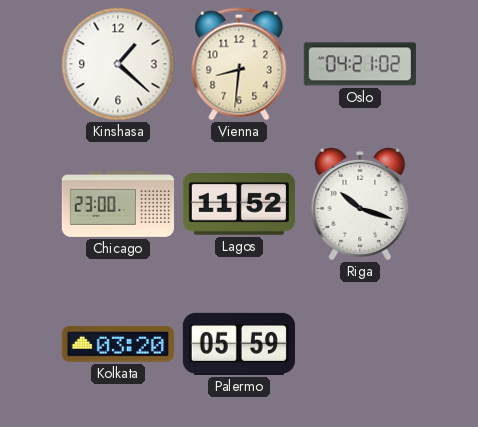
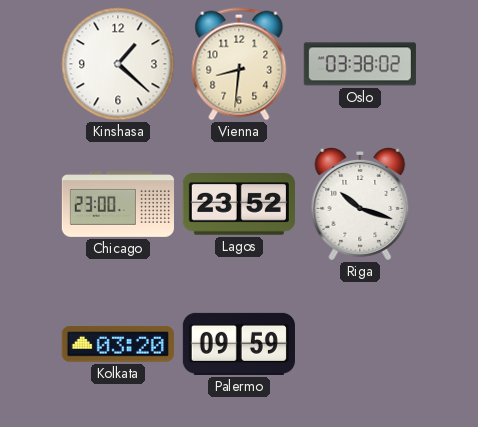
Oslo: 04:21 -> 03:38 (360, 64)
Lagos: 11:52 -> 23:52 (239, 205)
Palermo: 05:59 -> 09:59 (239, 344)
